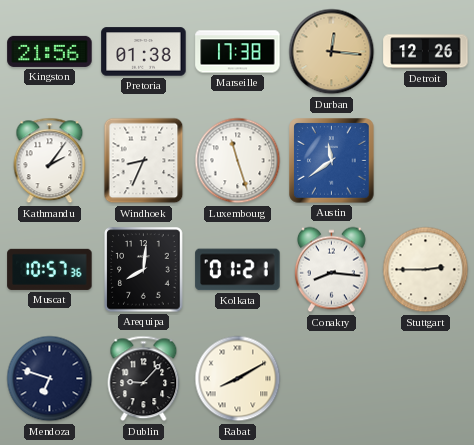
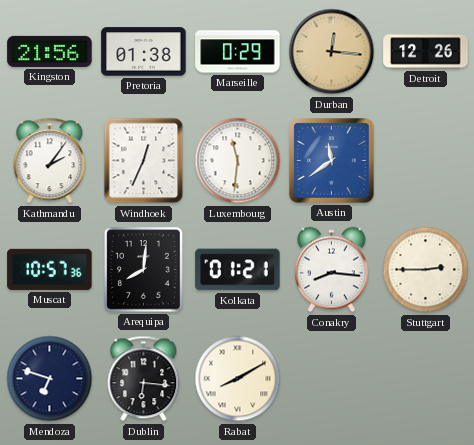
Marseille: 17:38 -> 0:29 (238, 52)
Windhoek: 8:34 -> 12:34 (144, 161)
Luxembourg: 11:27 -> 11:31 (238, 161)
Dublin: 9:07 -> 6:16 (144, 379)
